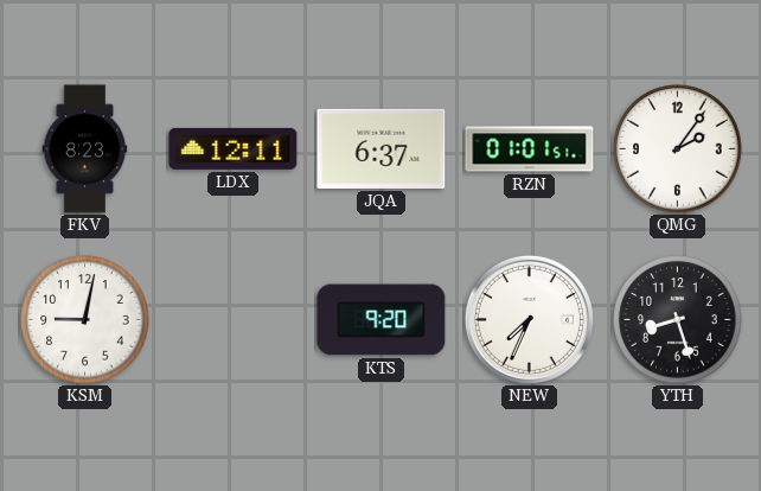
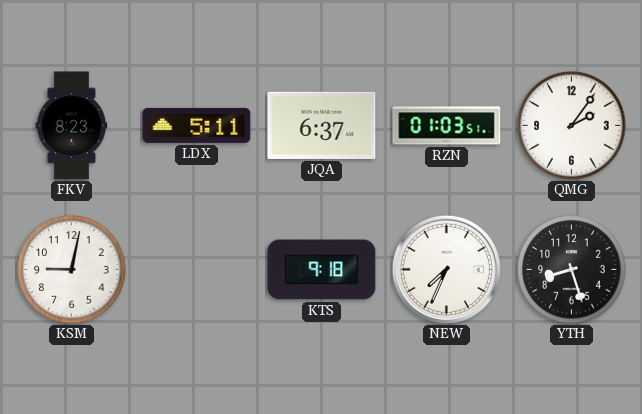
LDX: 12:11 -> 5:11 (197, 125)
RZN: 01:01 -> 01:03 (447, 126)
KTS: 9:20 -> 9:18 (322, 270)
